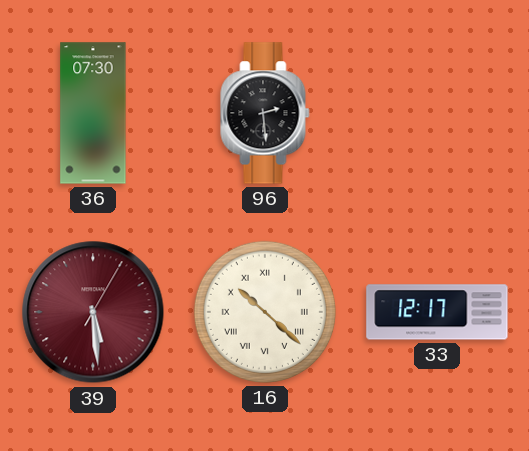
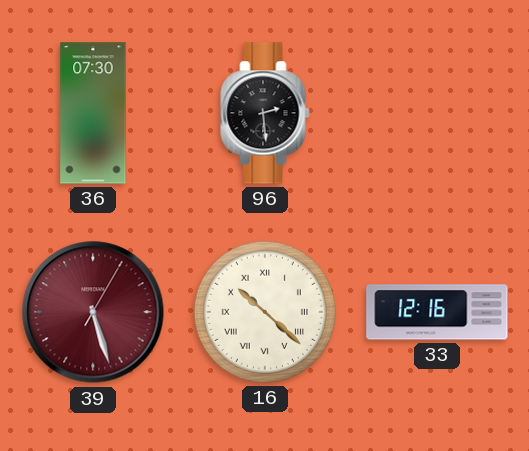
39: 5:29 -> 5:27 (93, 312)
33: 12:17 -> 12:16 (437, 312)
